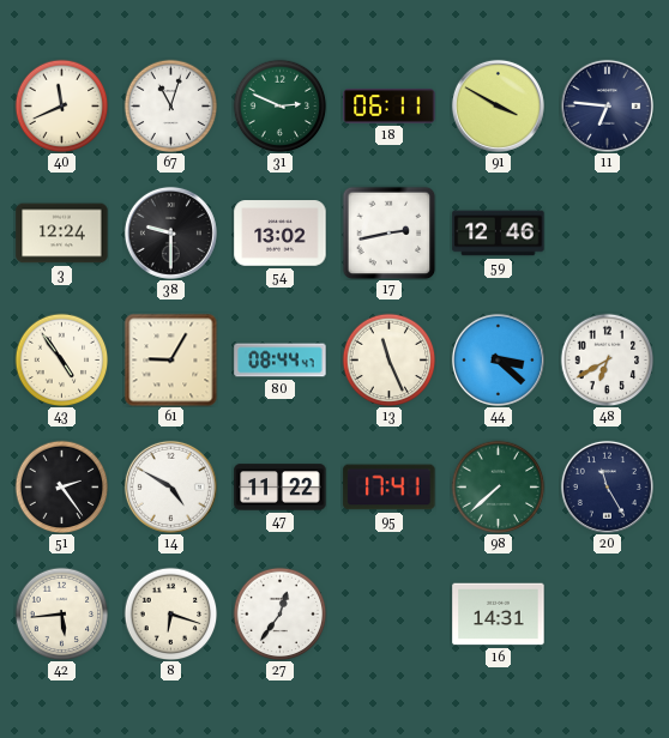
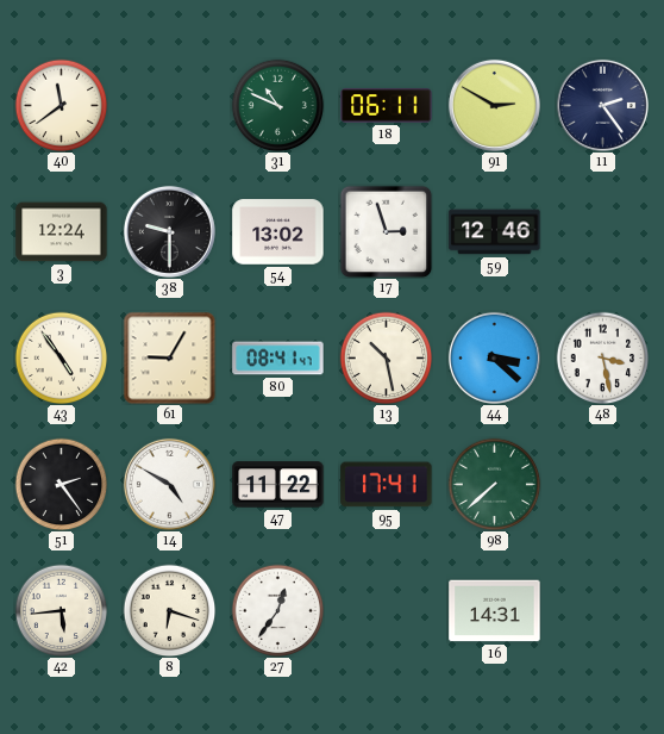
40: 11:41 -> 11:39 (61, 105)
67: 11:03 -> none (170, 105)
31: 2:49 -> 10:49 (277, 105)
91: 3:50 -> 2:50 (494, 105)
11: 6:46 -> 2:24 (602, 105)
17: 2:43 -> 2:57 (386, 231)
80: 08:44 -> 08:41 (278, 359)
13: 11:26 -> 10:28 (386, 357)
48: 6:40 -> 3:28 (602, 357)
20: 11:25 -> none (607, 486)
